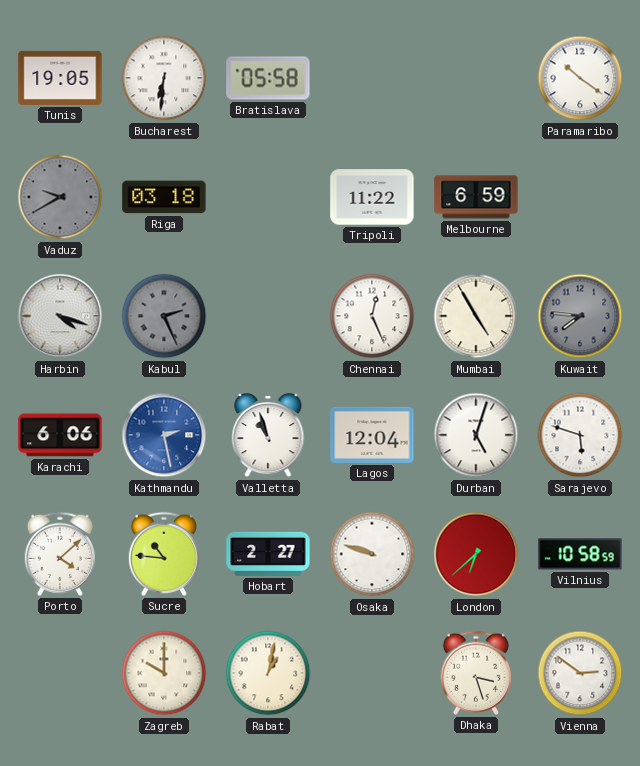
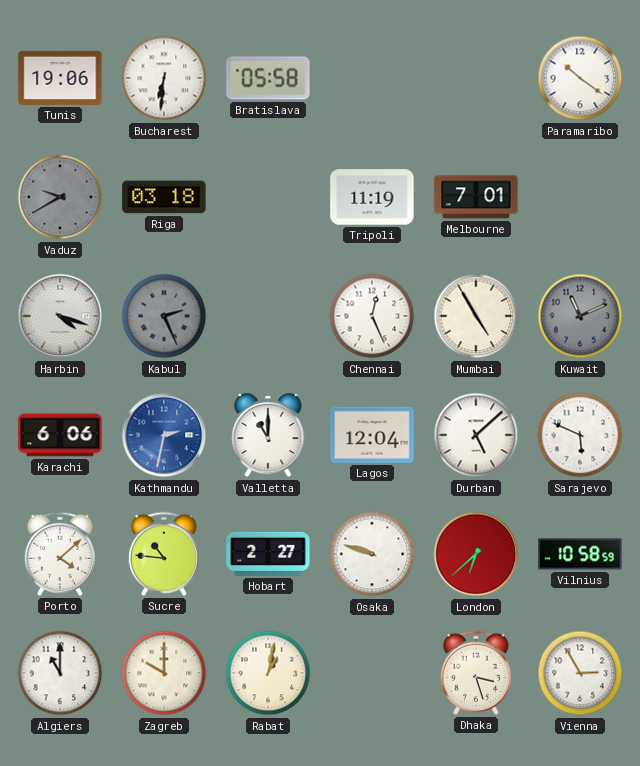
Tunis: 19:05 -> 19:06 (60, 78)
Tripoli: 11:22 -> 11:19 (372, 197)
Melbourne: 6:59 -> 7:01 (476, 197)
Kuwait: 7:46 -> 11:11 (580, 316)
Kathmandu: 2:28 -> 2:32 (164, 435)
Valletta: 10:57 -> 11:00 (268, 436)
Durban: 5:03 -> 5:08 (476, 435)
Sarajevo: 5:48 -> 5:49 (580, 435)
Algiers: none -> 11:00 (60, 673)
Vienna: 2:51 -> 2:55 (580, 673)
